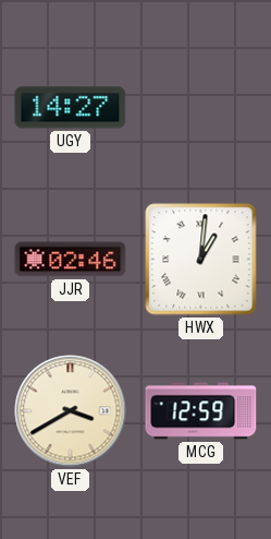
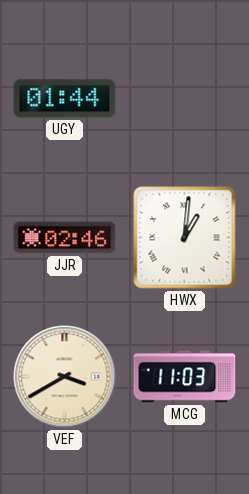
UGY: 14:27 -> 01:44 (65, 99)
MCG: 12:59 -> 11:03 (185, 377)
